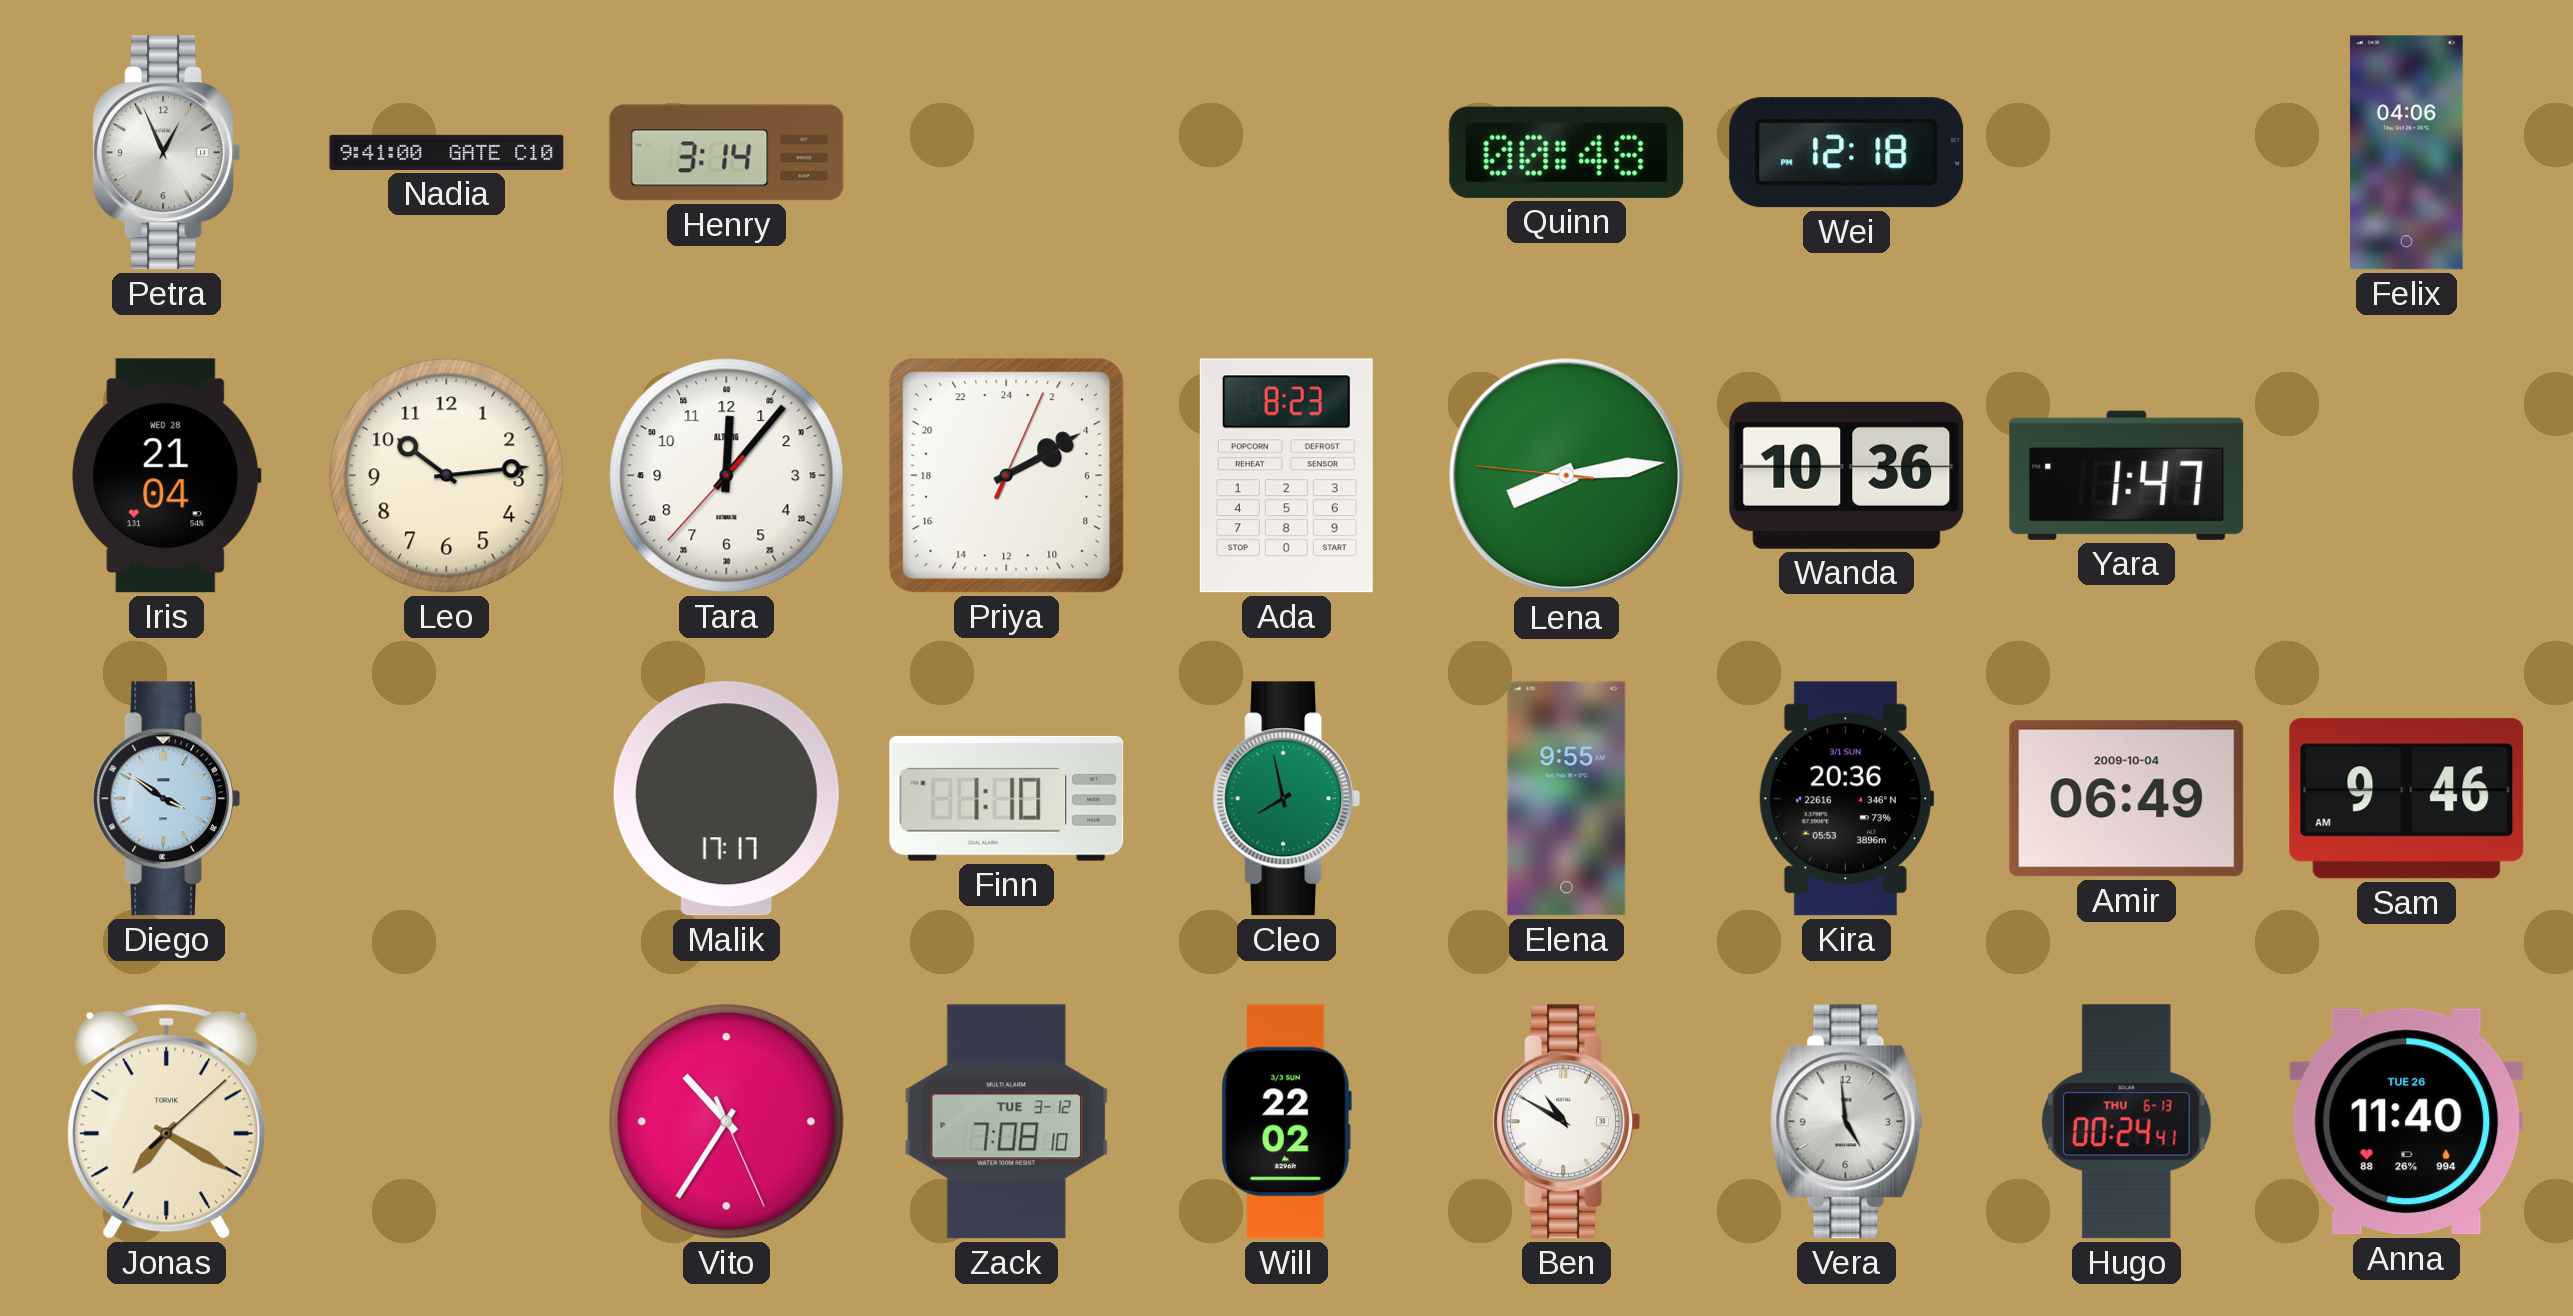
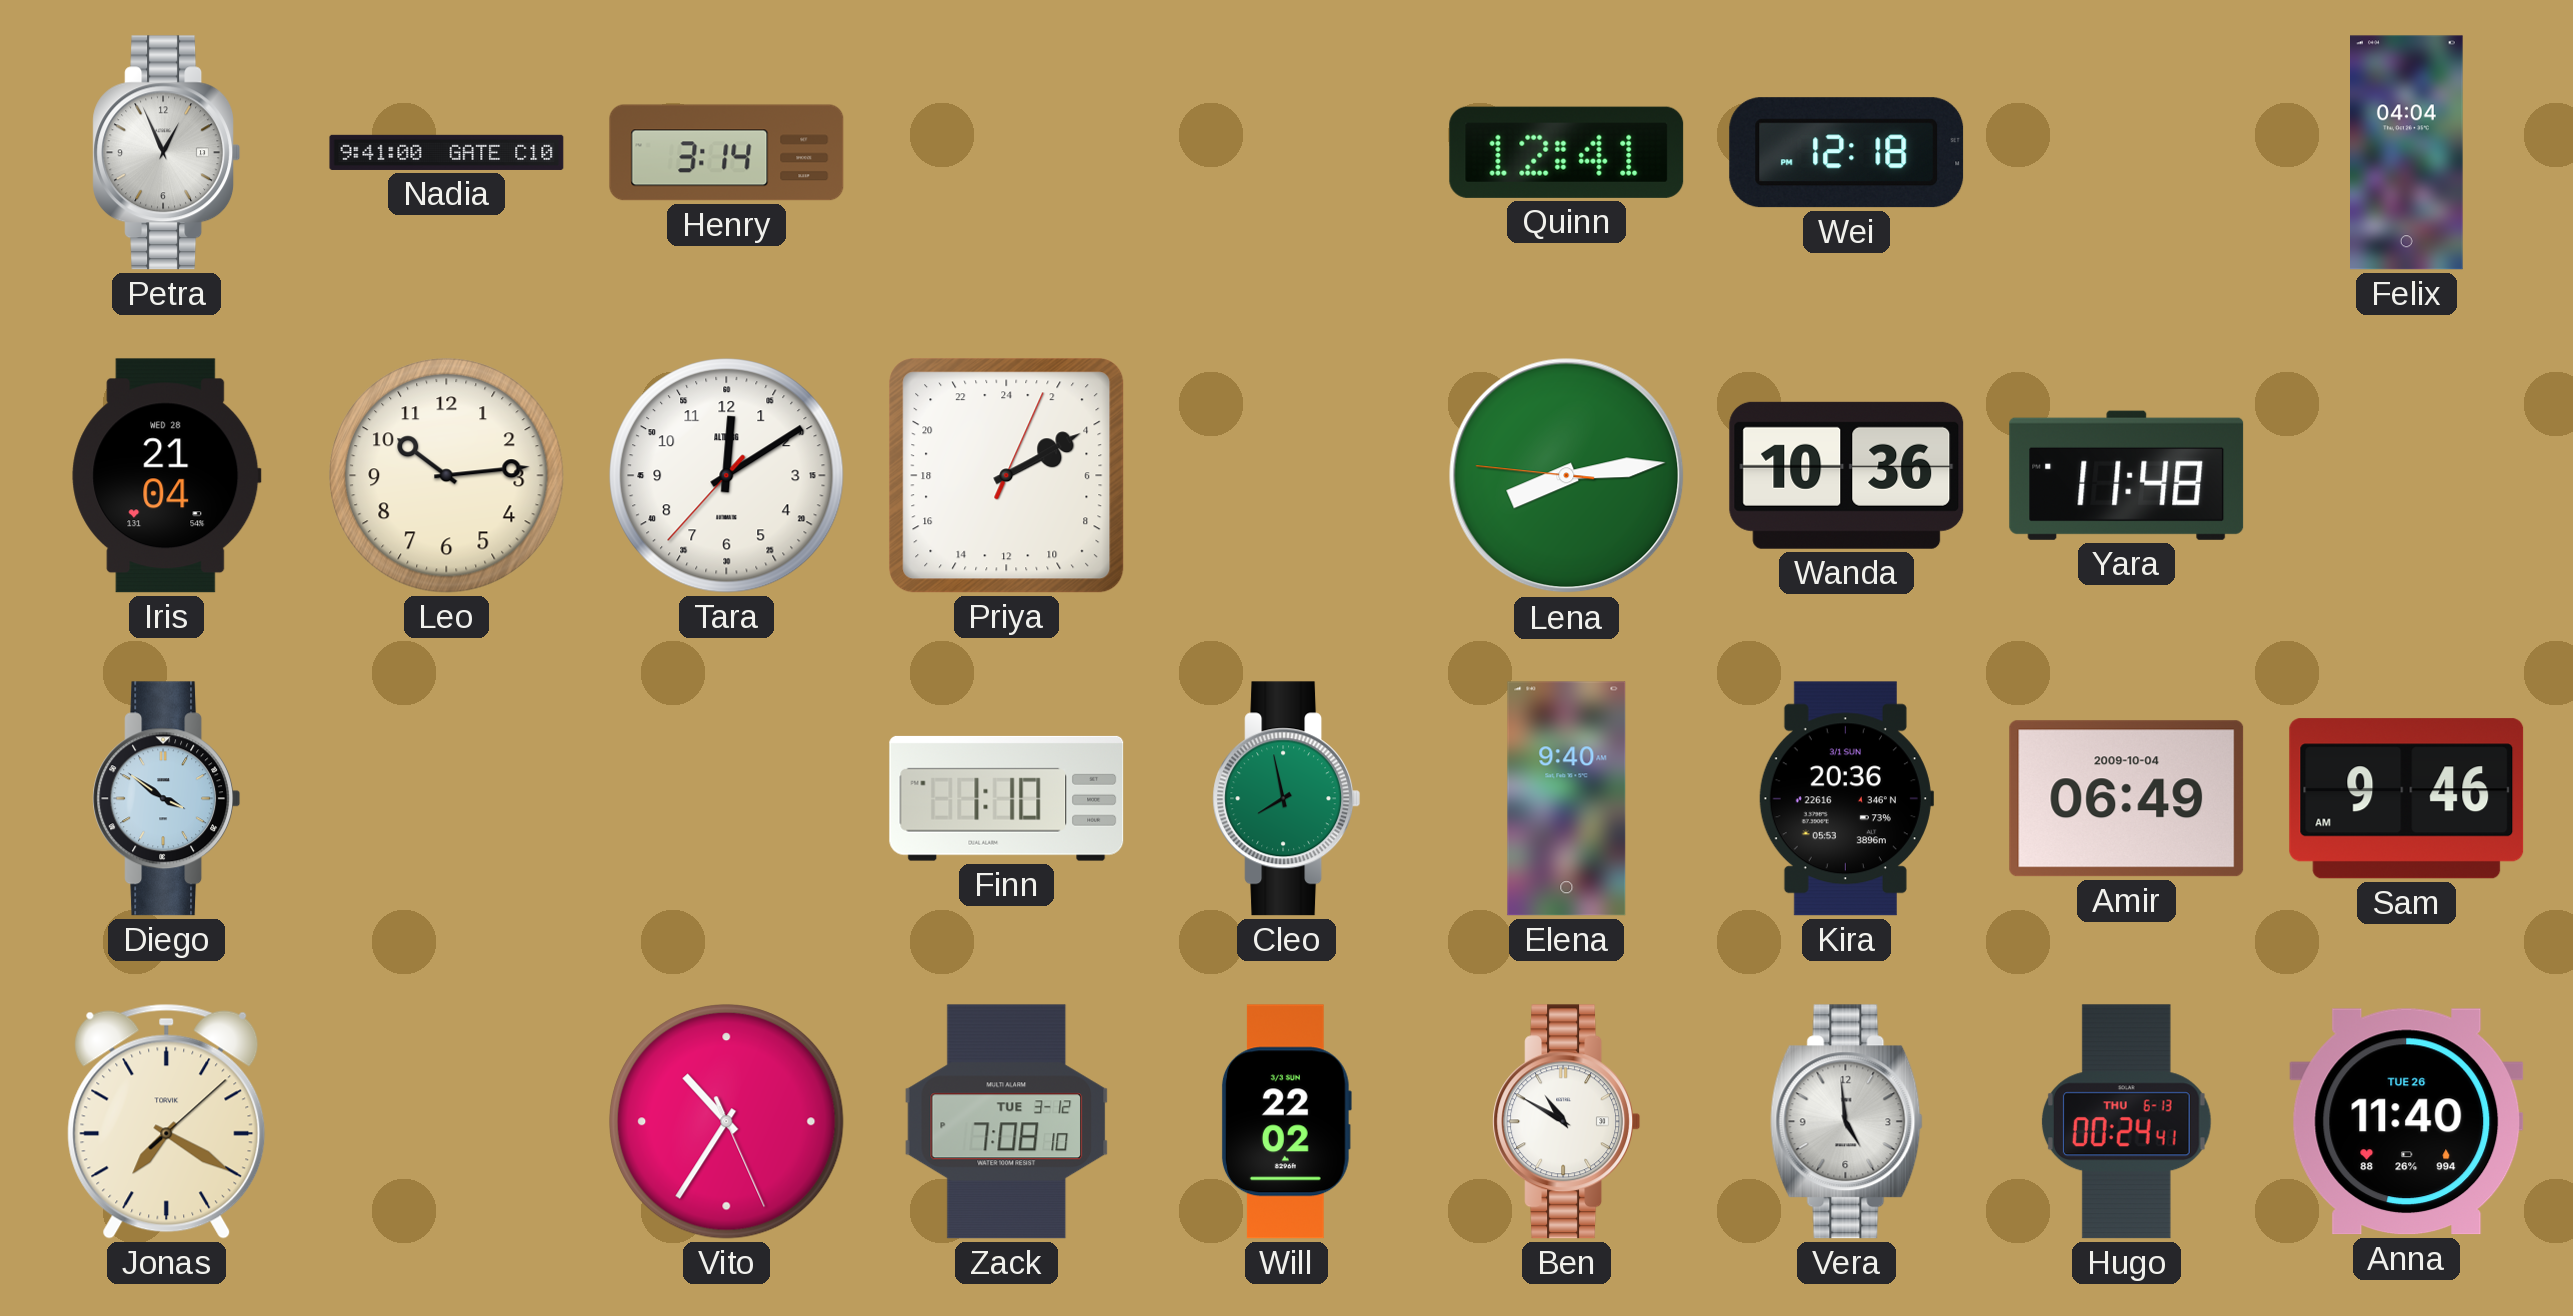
Quinn: 00:48 -> 12:41 (1567, 152)
Felix: 04:06 -> 04:04 (2407, 153)
Tara: 12:06 -> 12:09 (727, 476)
Ada: 8:23 -> none (1286, 476)
Yara: 1:47 -> 11:48 (2127, 475)
Malik: 17:17 -> none (726, 799)
Elena: 9:55 -> 9:40 (1567, 799)
